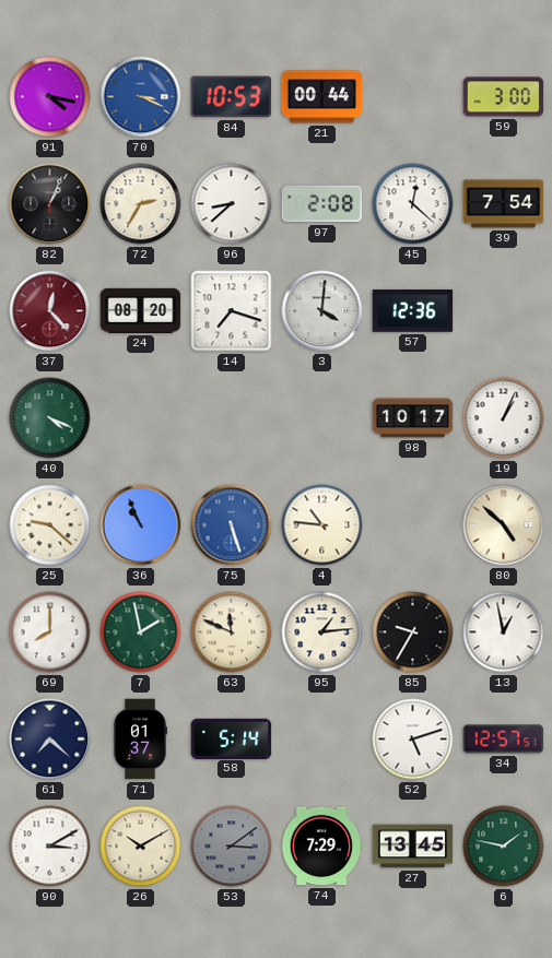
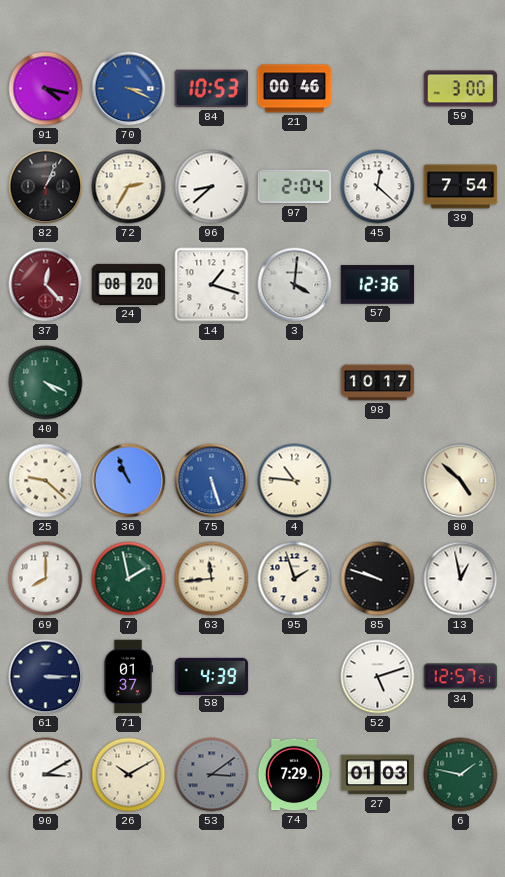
21: 00:44 -> 00:46 (295, 89)
97: 2:08 -> 2:04 (295, 187)
14: 7:18 -> 1:18 (212, 285)
19: 1:04 -> none (504, 418)
63: 11:49 -> 11:44 (212, 579)
95: 1:14 -> 1:57 (295, 579)
85: 9:35 -> 9:48 (378, 579)
61: 7:22 -> 3:15 (46, 677)
58: 5:14 -> 4:39 (212, 676)
27: 13:45 -> 01:03 (378, 775)
